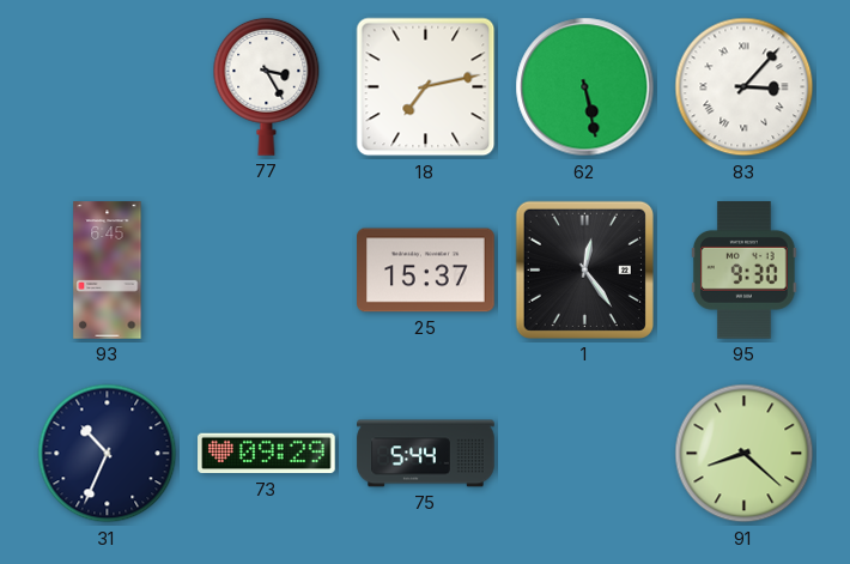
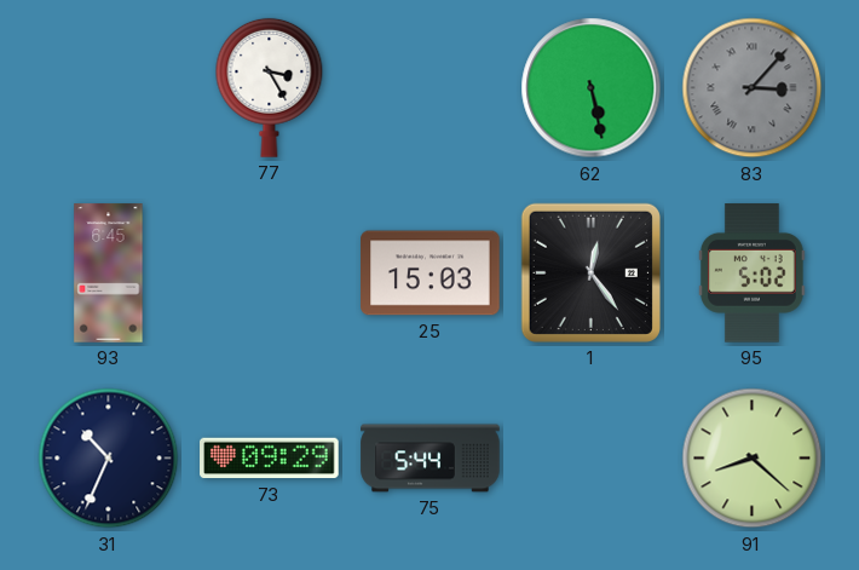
18: 7:13 -> none (426, 87)
83 dial: white -> grey (753, 88)
25: 15:37 -> 15:03 (431, 274)
95: 9:30 -> 5:02 (753, 274)
